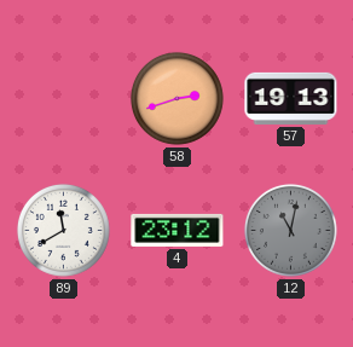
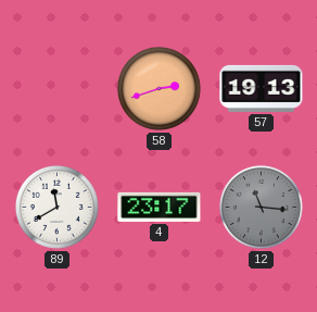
4: 23:12 -> 23:17 (160, 207)
12: 11:02 -> 11:16 (261, 207)
